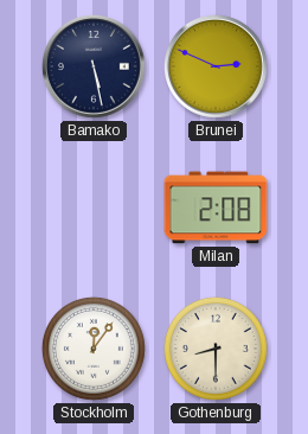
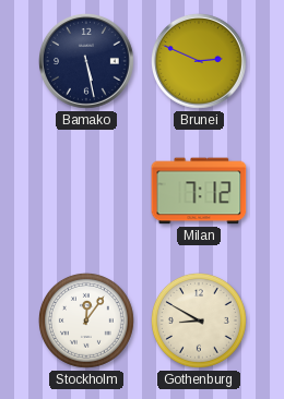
Milan: 2:08 -> 7:12 (199, 191)
Gothenburg: 8:30 -> 8:50 (199, 321)
